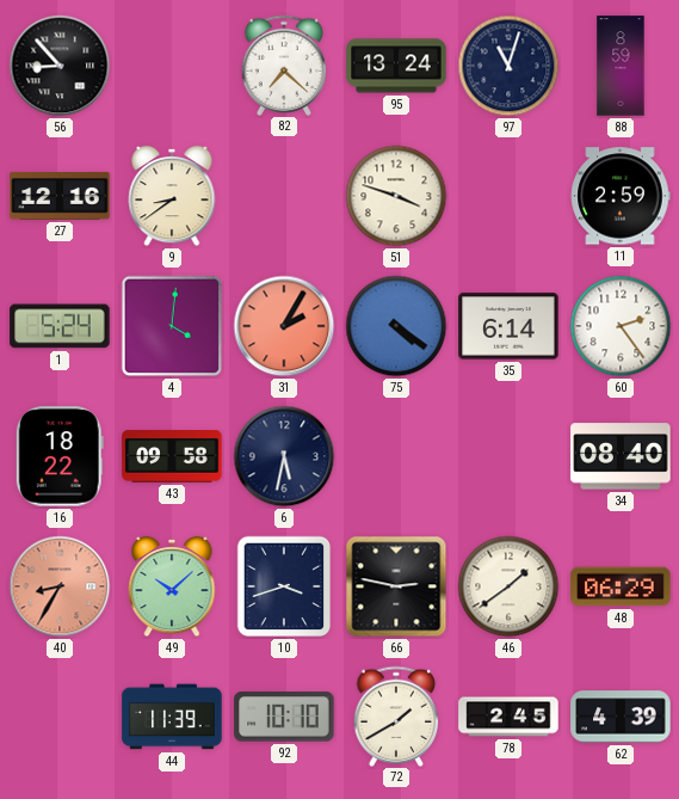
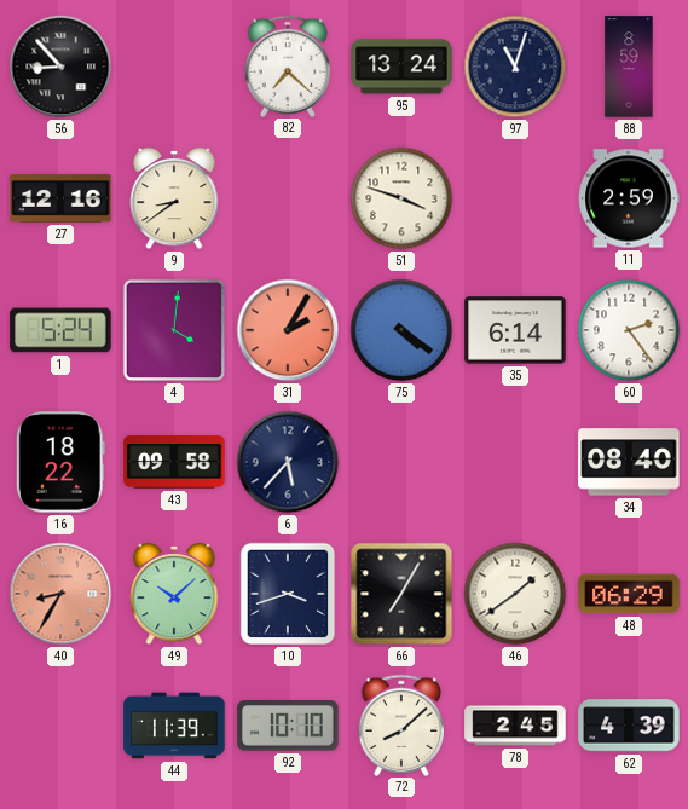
6: 5:32 -> 5:37 (288, 462)
66: 2:47 -> 7:05 (401, 594)
72: 1:40 -> 8:08 (401, 724)
